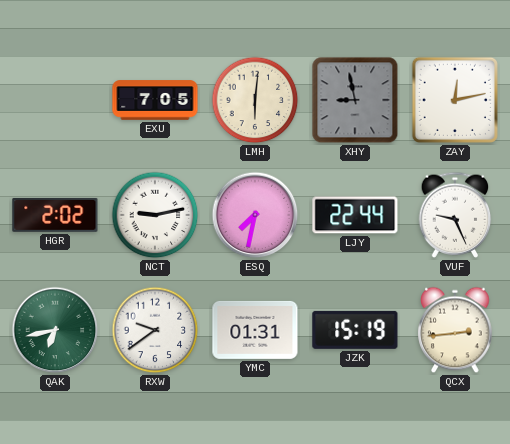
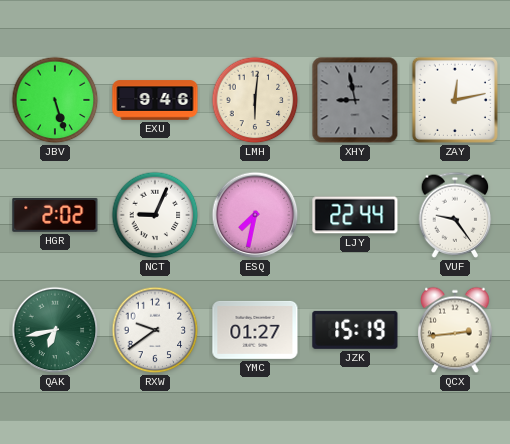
JBV: none -> 5:27 (55, 100)
EXU: 7:05 -> 9:46 (155, 100)
NCT: 9:13 -> 9:04 (155, 215)
VUF: 9:26 -> 9:24 (455, 215)
YMC: 01:31 -> 01:27 (255, 330)
